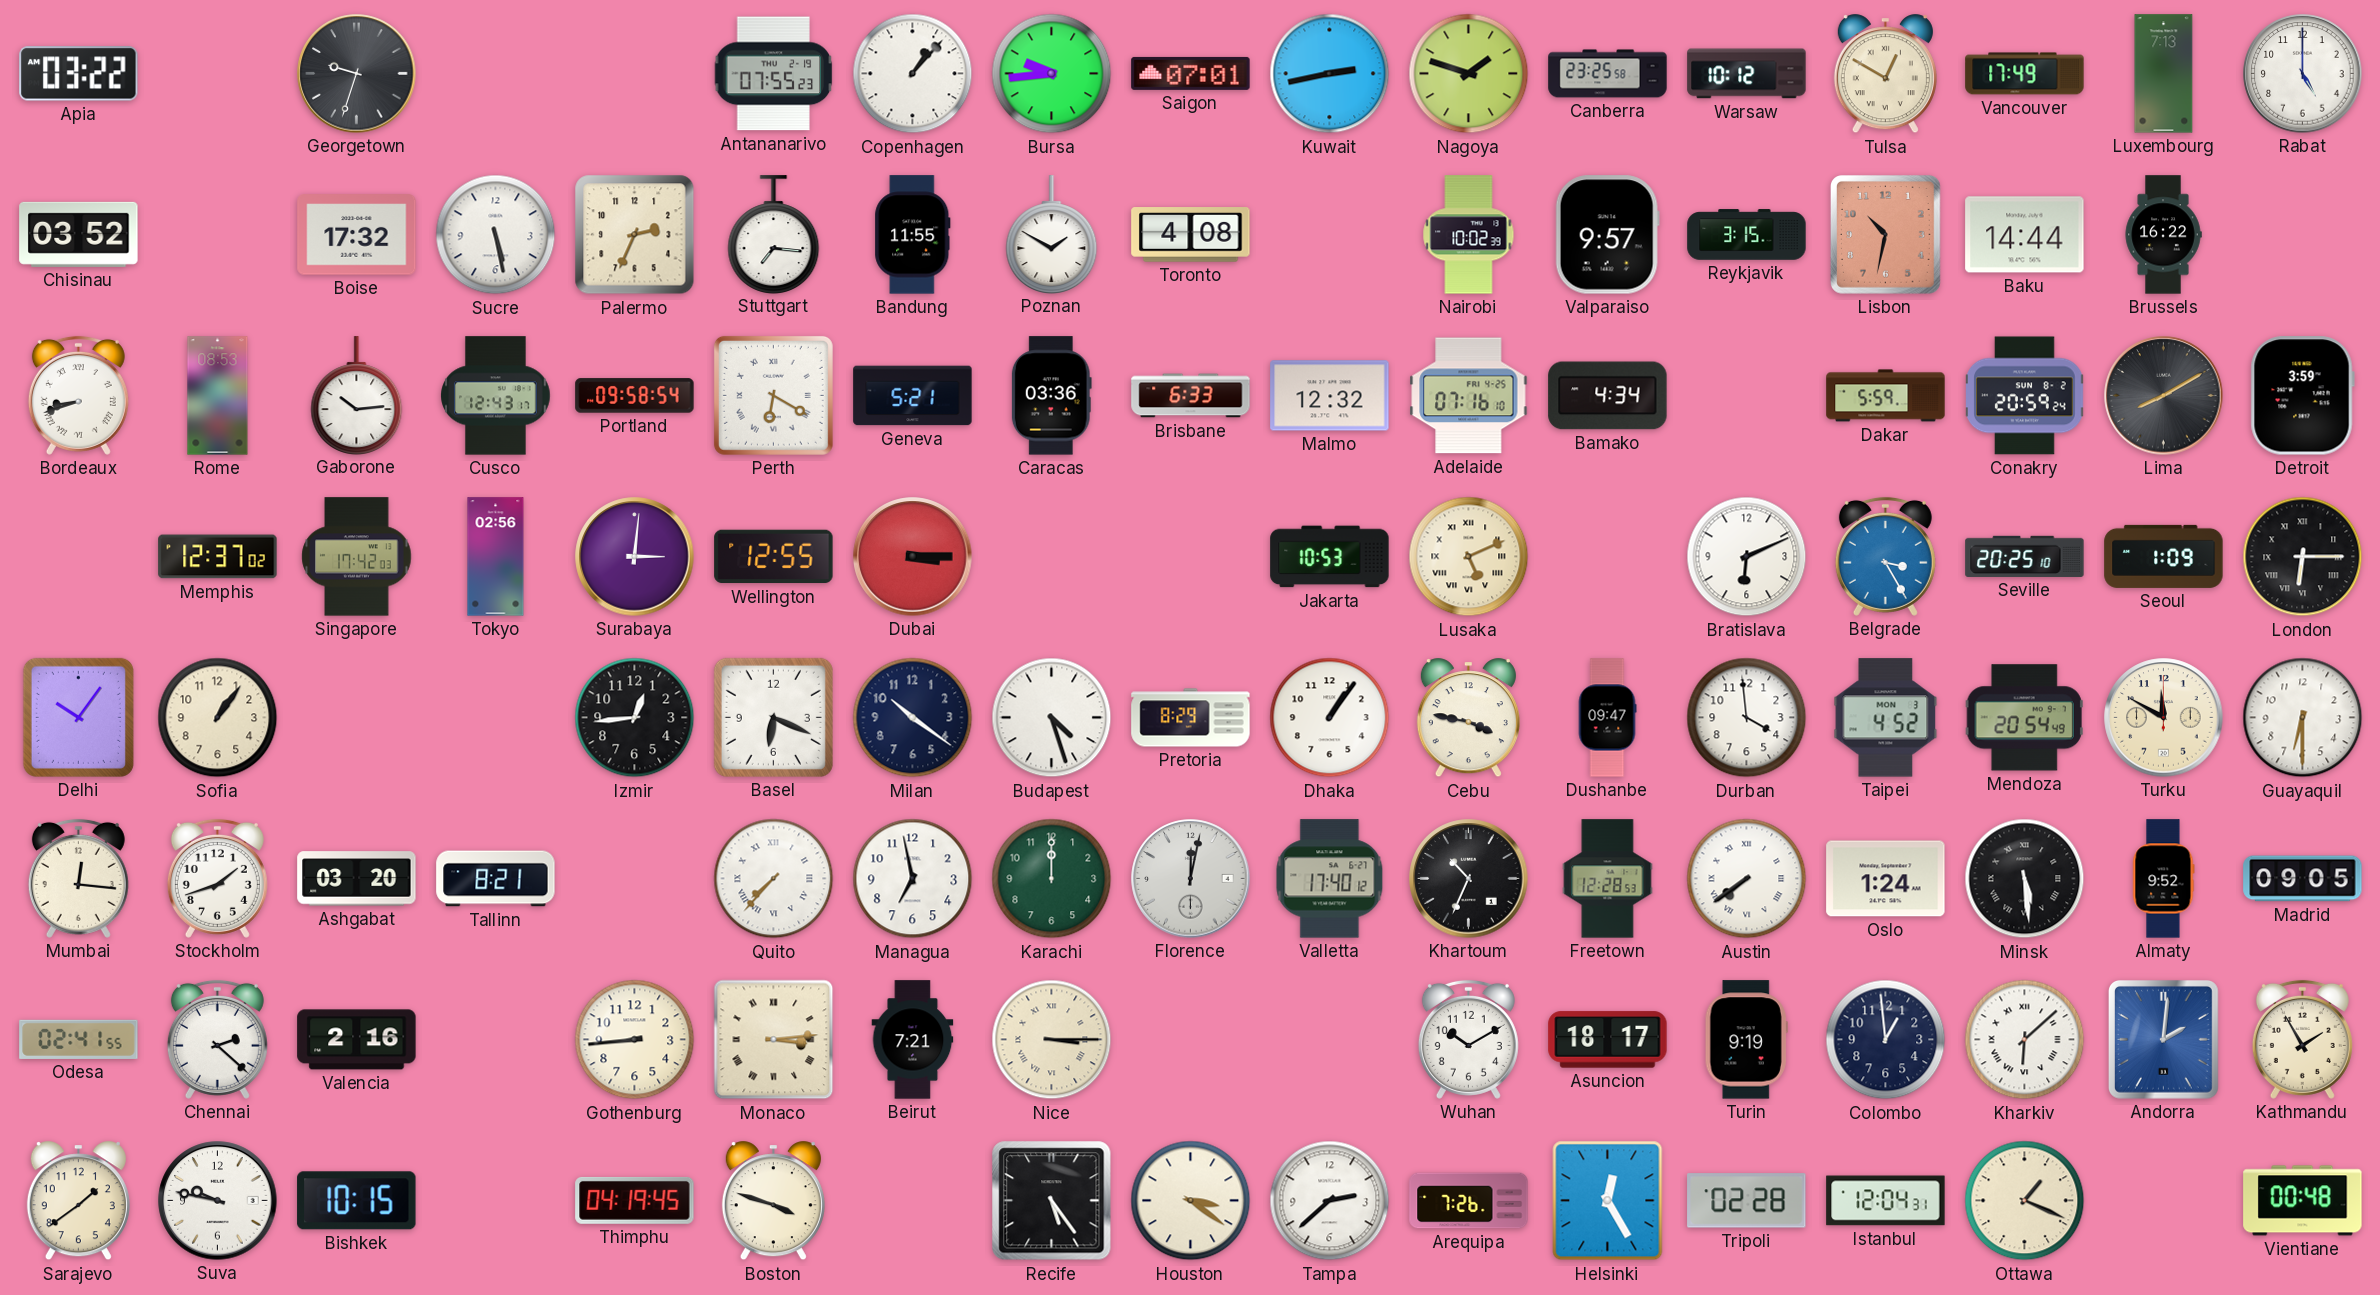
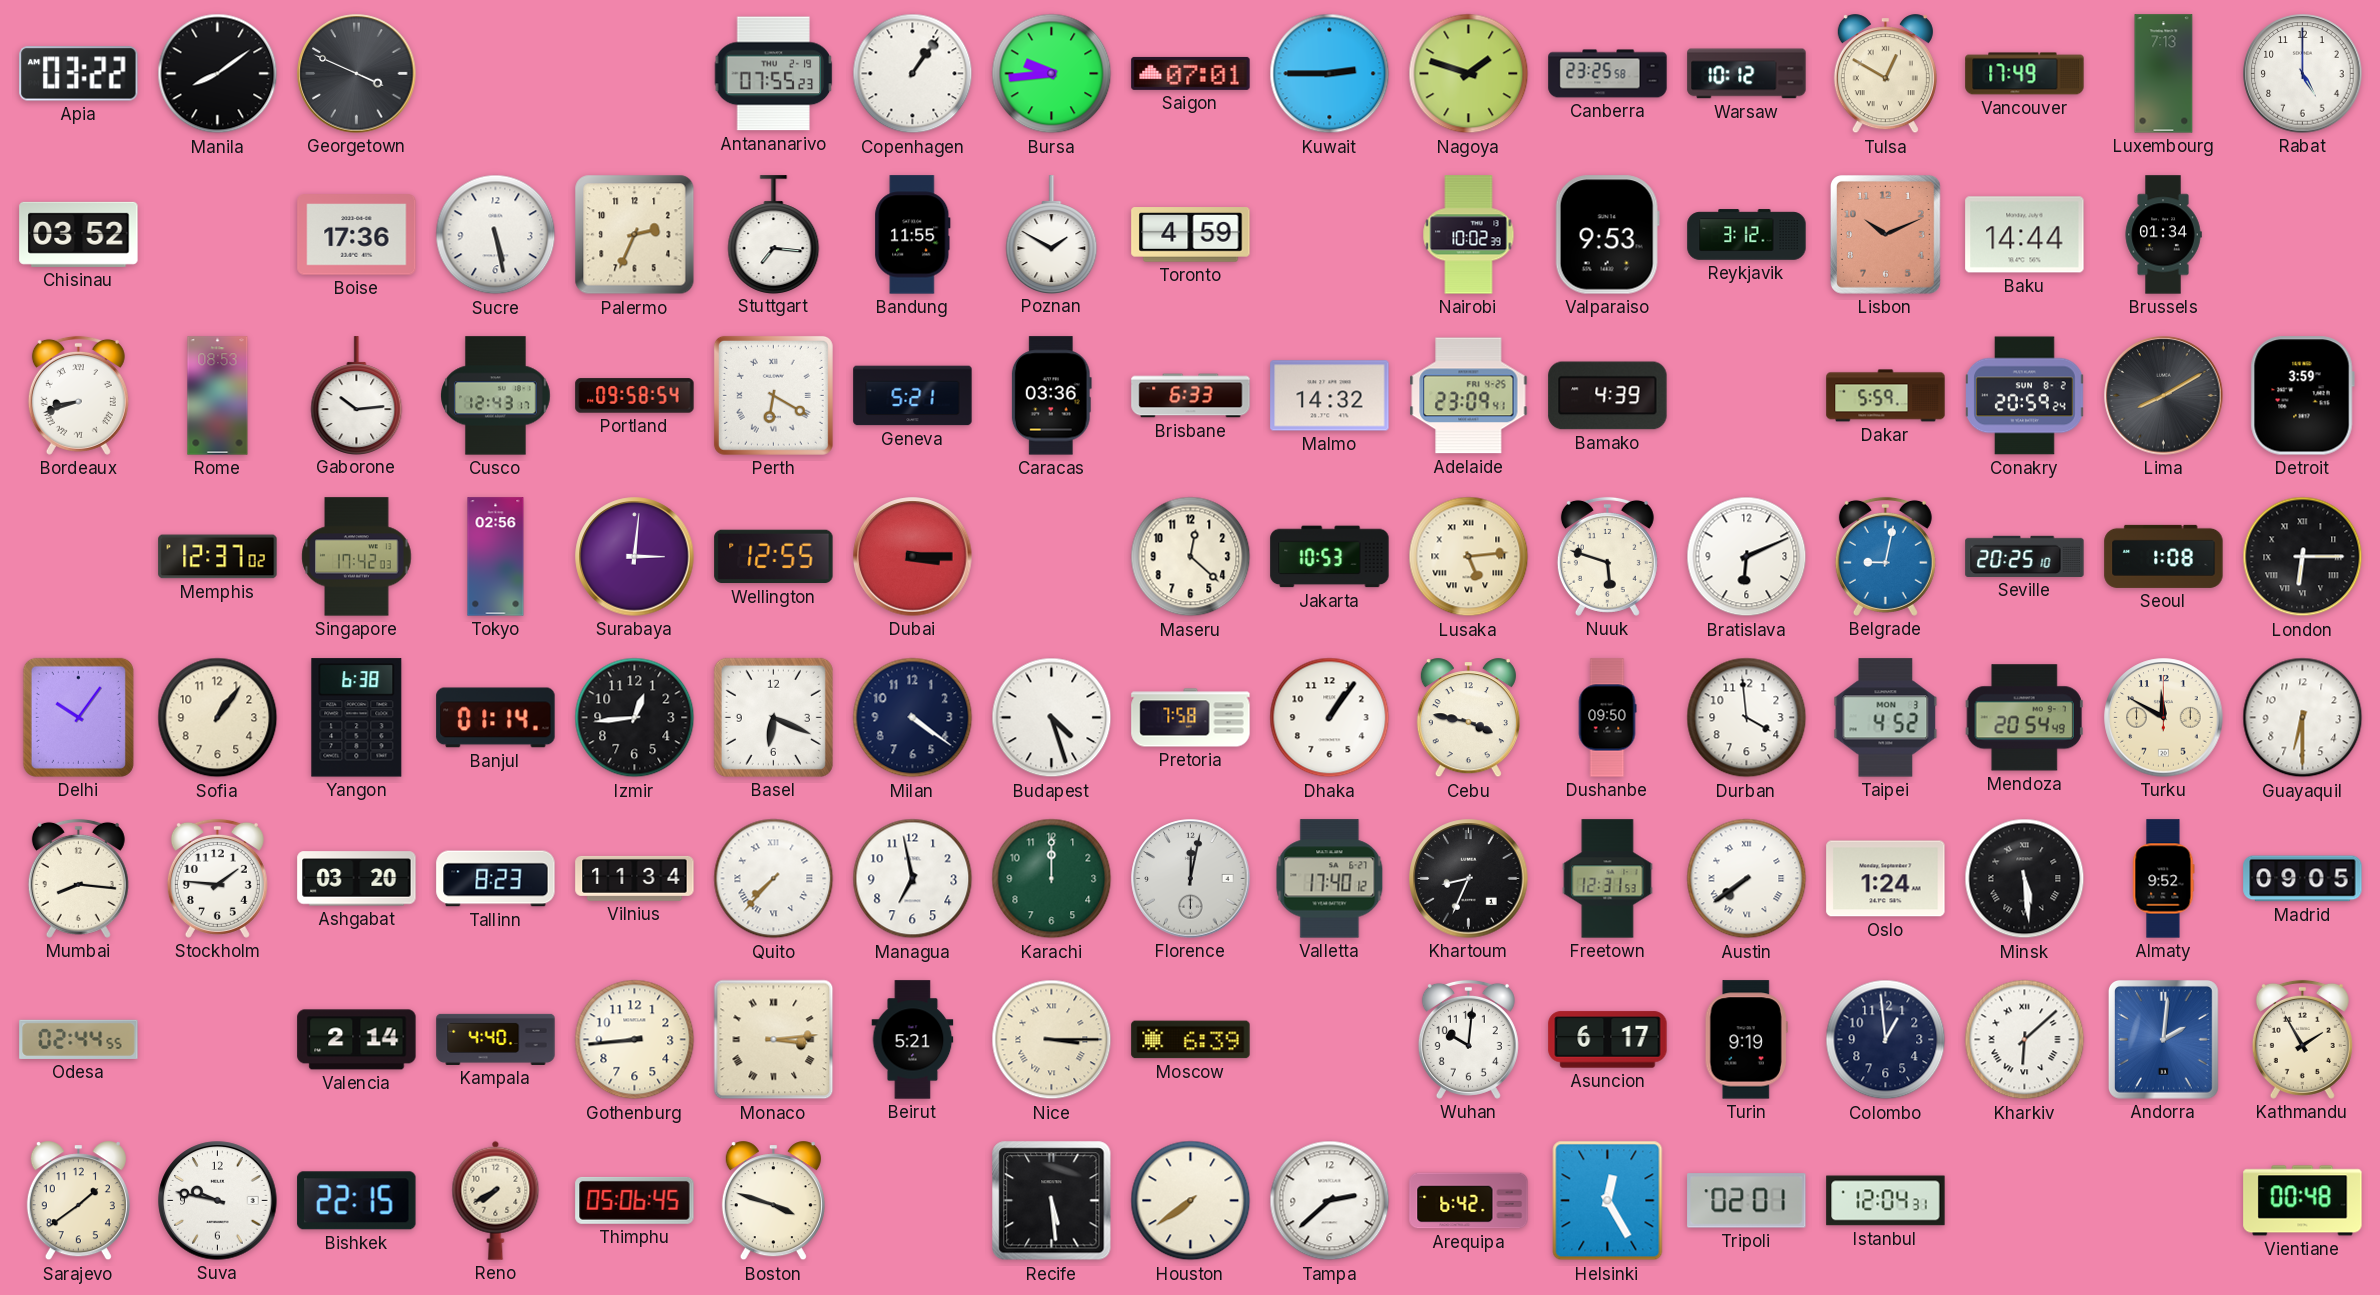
Manila: none -> 8:09 (218, 74)
Georgetown: 9:33 -> 3:49 (357, 74)
Copenhagen: 1:07 -> 1:06 (913, 74)
Kuwait: 2:43 -> 2:45 (1330, 74)
Boise: 17:32 -> 17:36 (357, 235)
Toronto: 4:08 -> 4:59 (1191, 235)
Valparaiso: 9:57 -> 9:53 (1607, 235)
Reykjavik: 3:15 -> 3:12 (1747, 235)
Lisbon: 10:32 -> 10:11 (1885, 235)
Brussels: 16:22 -> 01:34 (2163, 235)
Malmo: 12:32 -> 14:32 (1330, 396)
Adelaide: 07:16 -> 23:09 (1469, 396)
Bamako: 4:34 -> 4:39 (1608, 396)
Maseru: none -> 12:22 (1191, 557)
Lusaka: 5:11 -> 5:14 (1469, 557)
Nuuk: none -> 5:48 (1607, 556)
Belgrade: 3:25 -> 9:02 (1885, 556)
Seoul: 1:09 -> 1:08 (2164, 556)
Yangon: none -> 6:38 (357, 718)
Banjul: none -> 01:14 (496, 718)
Milan: 10:21 -> 4:21 (913, 718)
Pretoria: 8:29 -> 7:58 (1191, 718)
Dushanbe: 09:47 -> 09:50 (1607, 718)
Mumbai: 12:16 -> 8:16 (78, 878)
Stockholm: 1:42 -> 1:46 (217, 878)
Tallinn: 8:21 -> 8:23 (496, 879)
Vilnius: none -> 11:34 (635, 878)
Khartoum: 10:34 -> 8:34 (1469, 879)
Freetown: 12:28 -> 12:31 (1608, 879)
Odesa: 02:41 -> 02:44 (79, 1039)
Chennai: 2:22 -> none (217, 1039)
Valencia: 2:16 -> 2:14 (357, 1040)
Kampala: none -> 4:40 (496, 1039)
Beirut: 7:21 -> 5:21 (913, 1040)
Moscow: none -> 6:39 (1191, 1040)
Wuhan: 10:10 -> 10:01 (1468, 1039)
Asuncion: 18:17 -> 6:17 (1608, 1040)
Bishkek: 10:15 -> 22:15 (357, 1201)
Reno: none -> 7:40 (496, 1200)
Thimphu: 04:19 -> 05:06 (635, 1200)
Recife: 5:24 -> 5:29 (1052, 1201)
Houston: 3:21 -> 7:39 (1191, 1201)
Arequipa: 7:26 -> 6:42 (1469, 1201)
Tripoli: 02:28 -> 02:01 (1747, 1201)
Ottawa: 1:19 -> none (2025, 1201)
